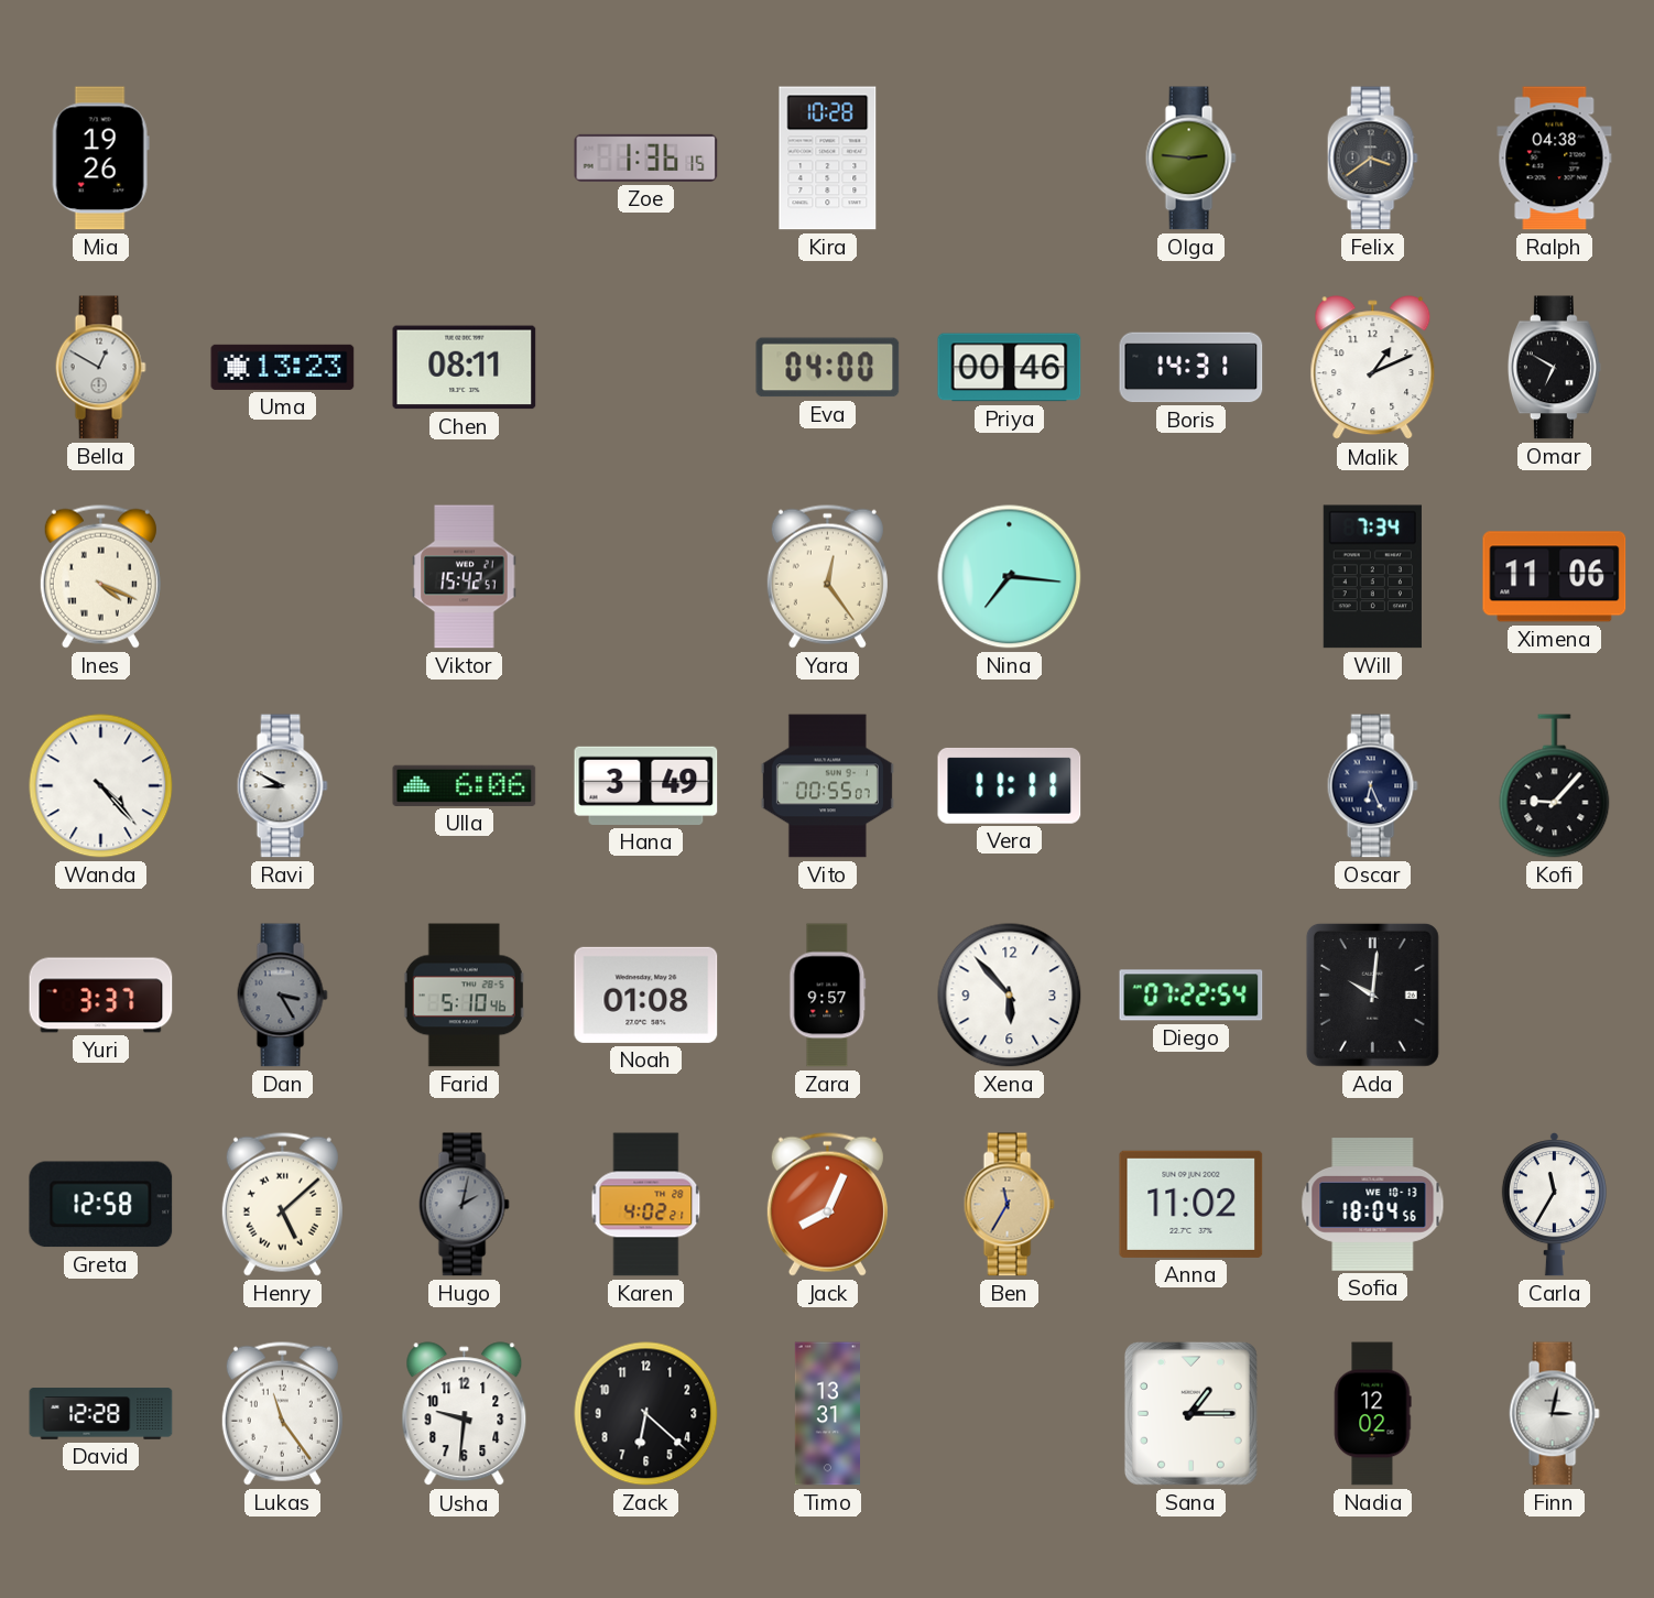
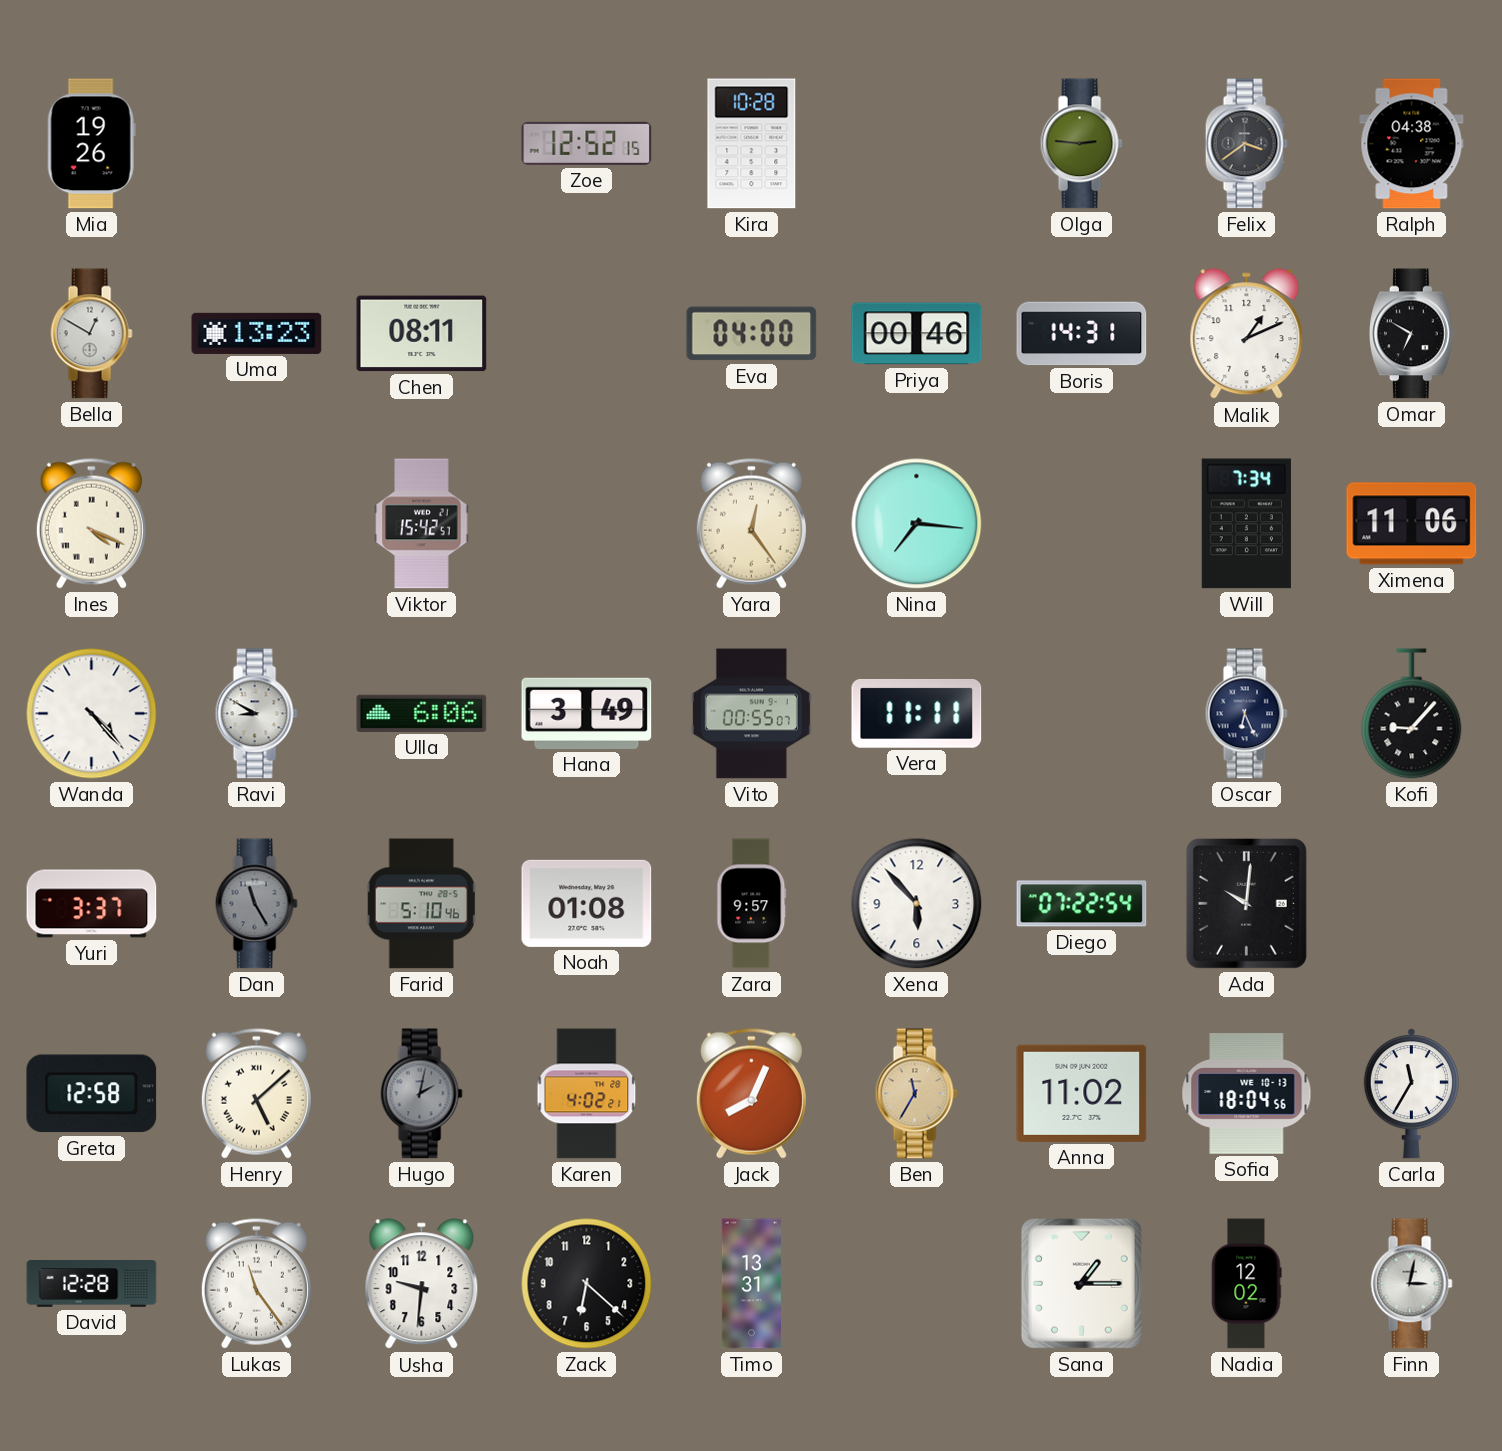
Zoe: 1:36 -> 12:52 (587, 143)
Dan: 3:25 -> 11:25 (256, 904)
